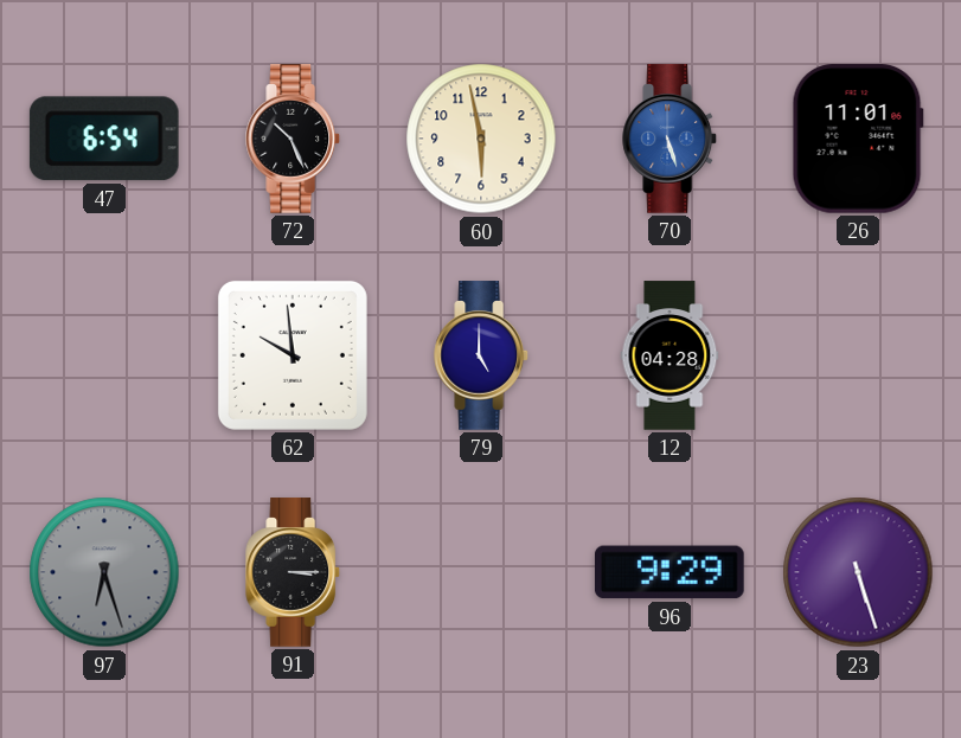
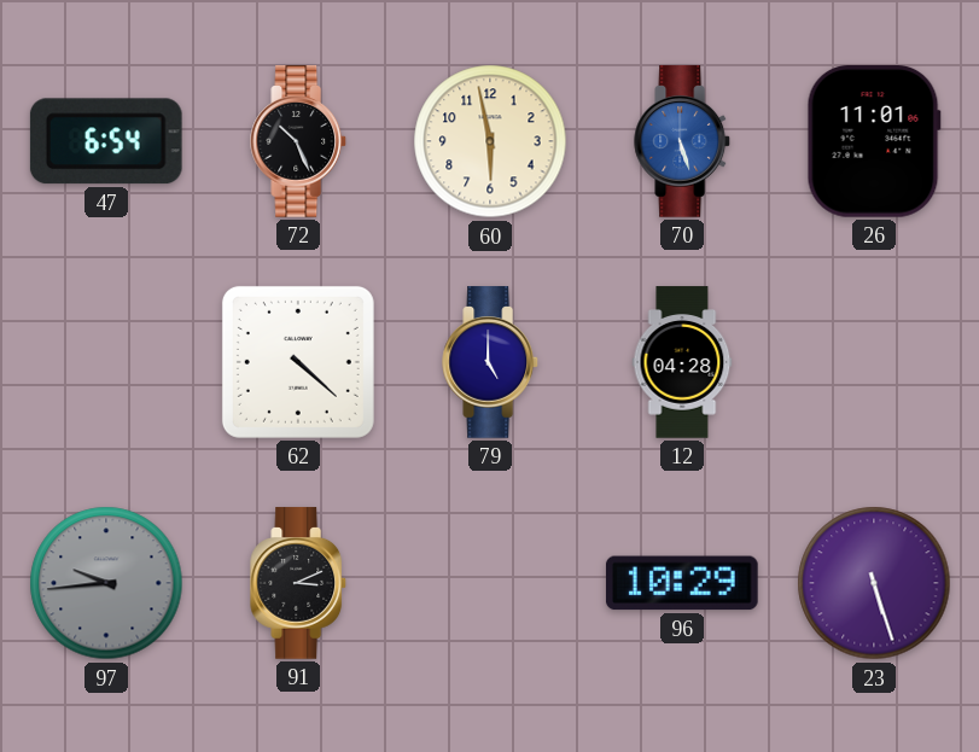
62: 9:59 -> 4:22 (298, 362)
97: 6:27 -> 9:44 (106, 583)
91: 3:15 -> 3:11 (299, 583)
96: 9:29 -> 10:29 (682, 583)
